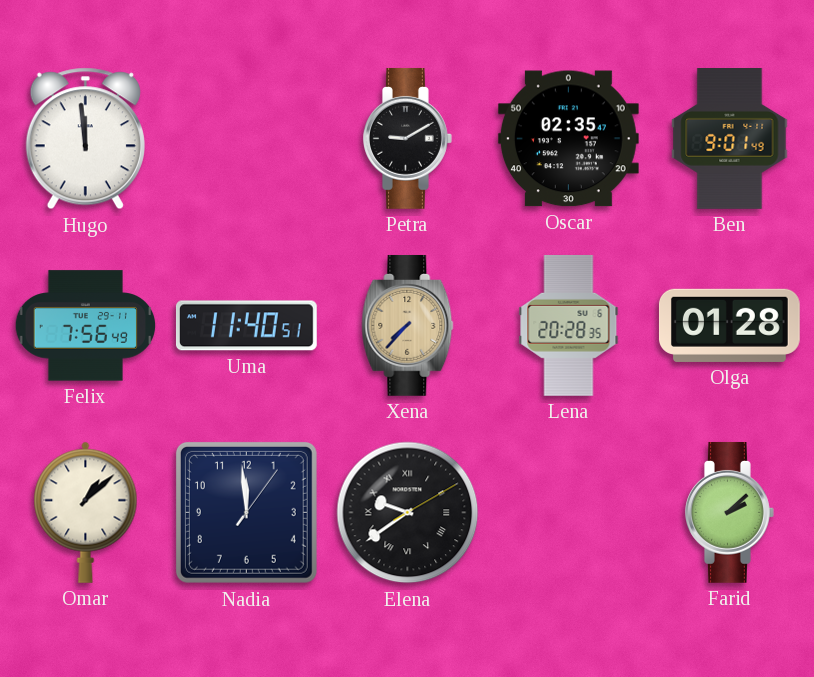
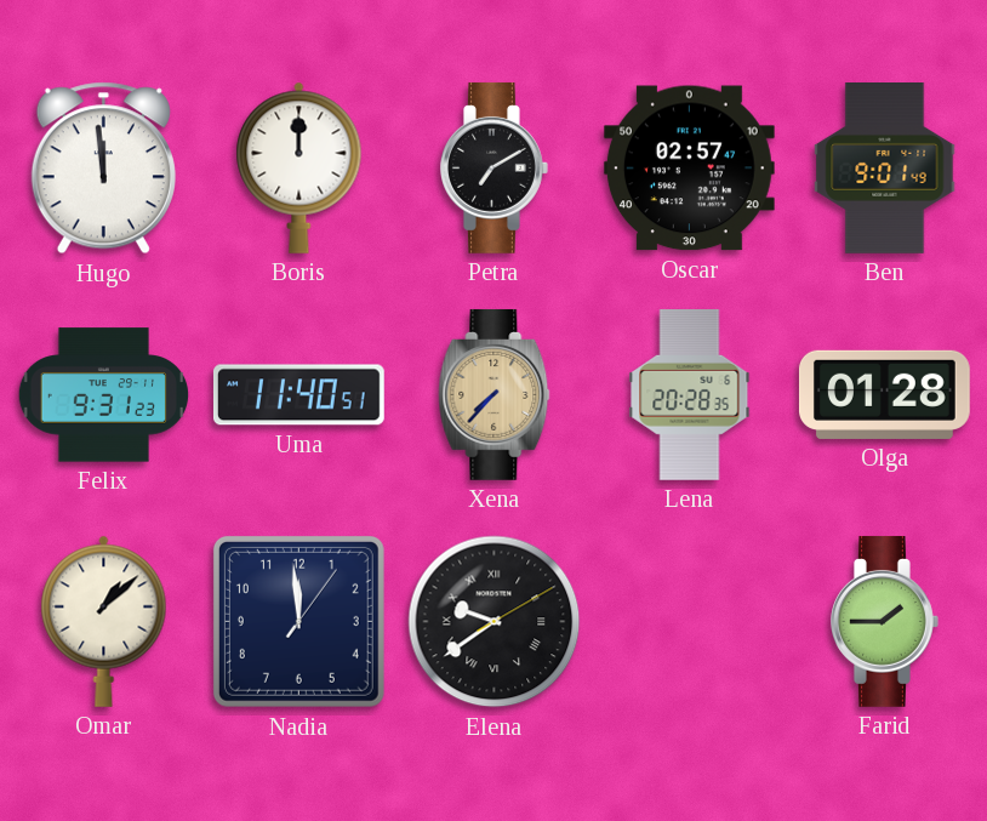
Boris: none -> 12:00 (299, 167)
Petra: 9:10 -> 7:10 (495, 167)
Oscar: 02:35 -> 02:57 (689, 169)
Felix: 7:56 -> 9:31 (103, 395)
Farid: 2:08 -> 1:45 (885, 621)
